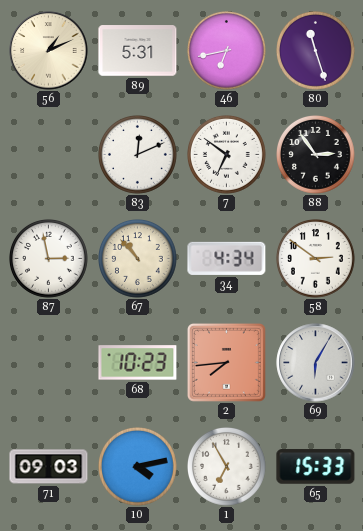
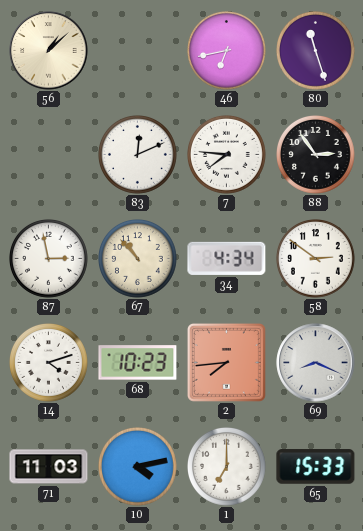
56: 1:11 -> 1:08 (49, 51)
89: 5:31 -> none (138, 51)
7: 6:51 -> 7:46 (227, 155)
14: none -> 4:12 (49, 363)
69: 6:05 -> 8:19 (316, 363)
71: 09:03 -> 11:03 (49, 467)
1: 6:55 -> 7:00 (227, 467)
